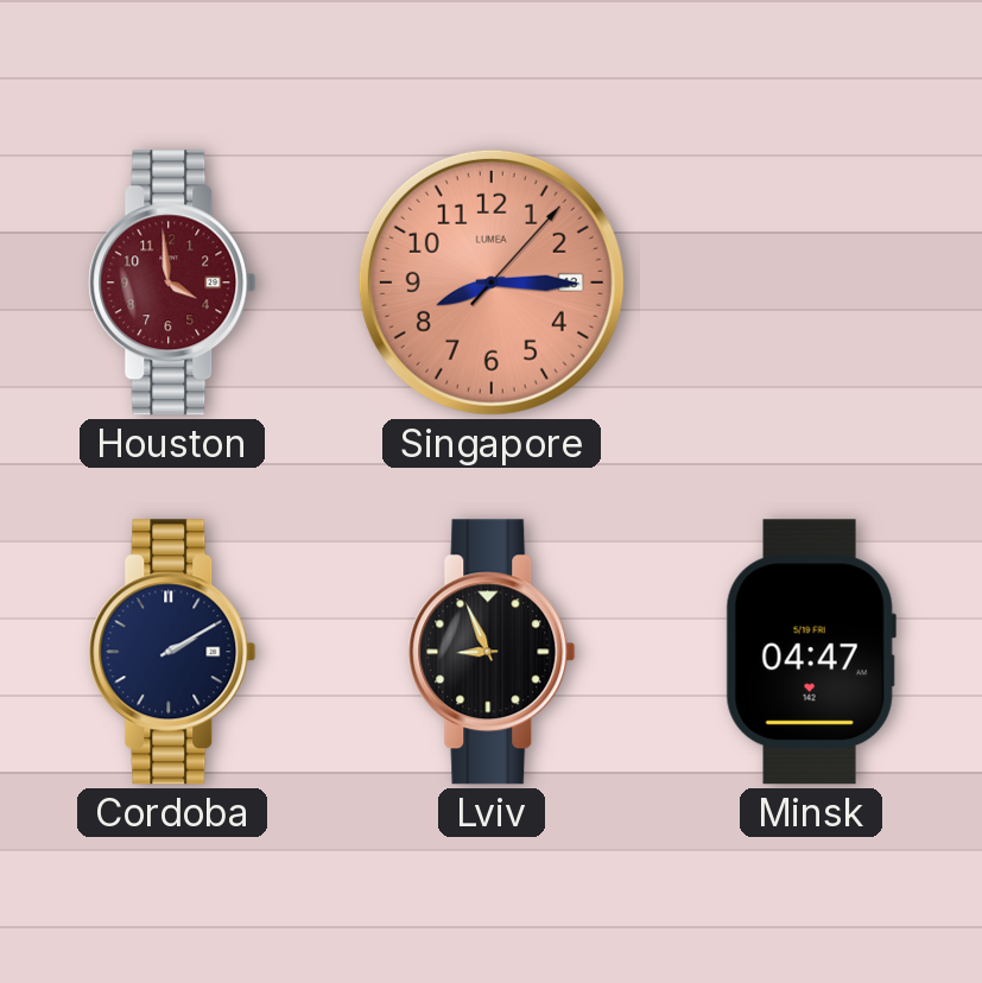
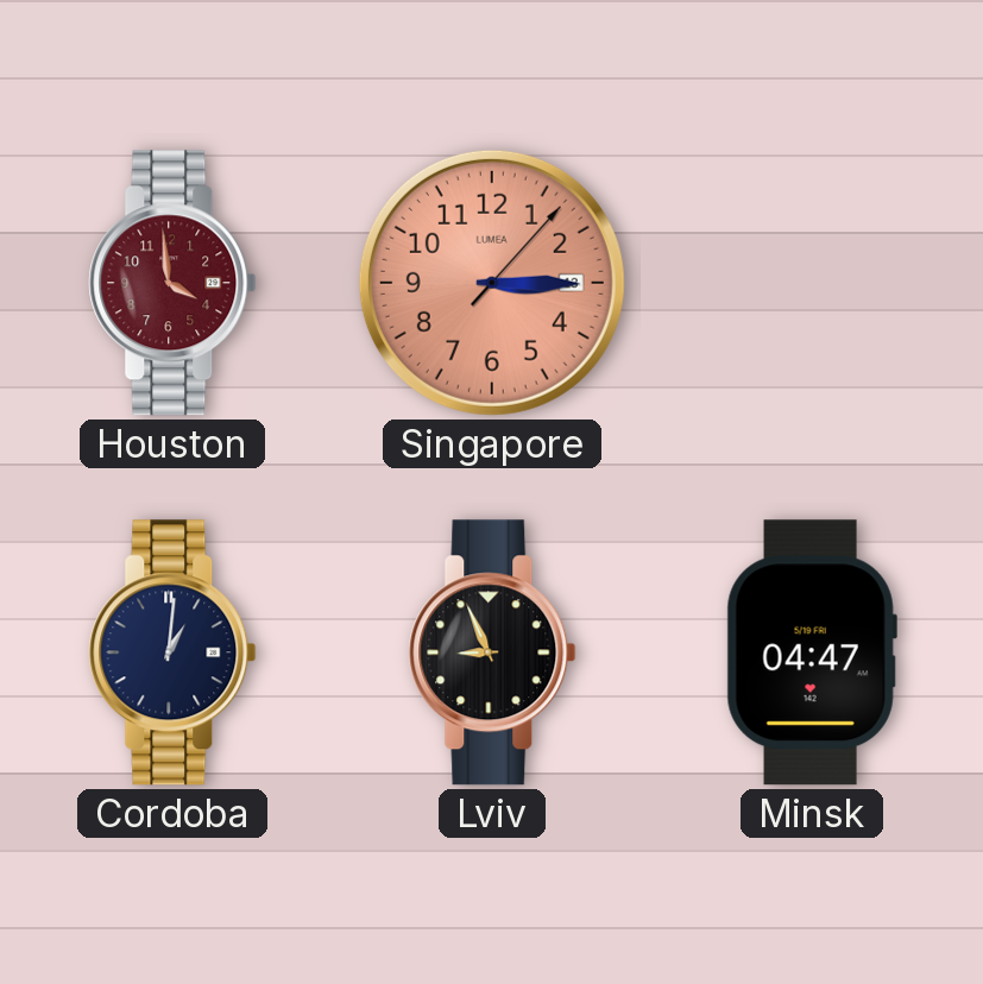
Singapore: 8:15 -> 3:15 (492, 283)
Cordoba: 2:10 -> 1:01 (172, 652)
